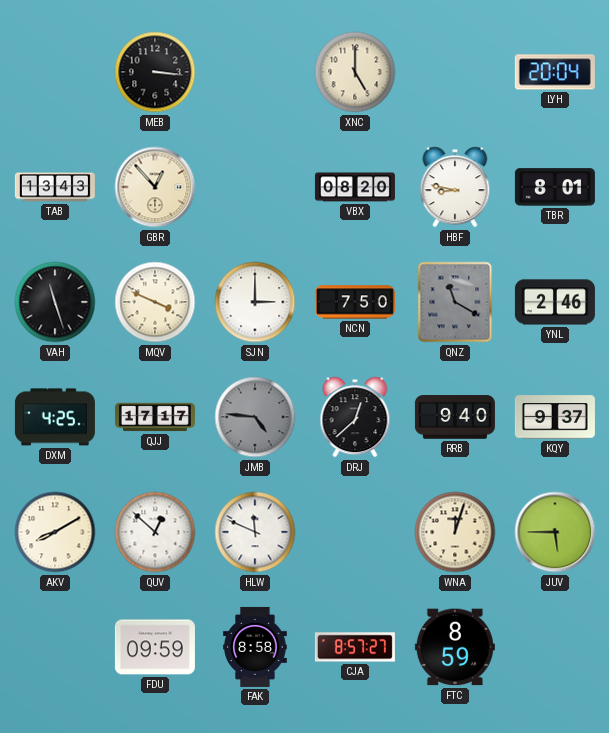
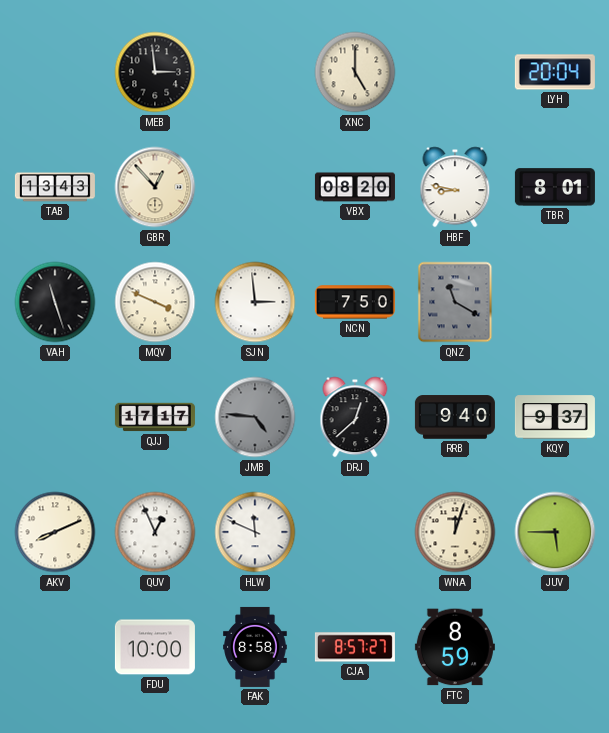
MEB: 3:16 -> 2:59 (155, 72)
SJN: 3:00 -> 2:59 (255, 302)
YNL: 2:46 -> none (555, 302)
DXM: 4:25 -> none (55, 417)
AKV: 8:10 -> 8:11 (55, 532)
QUV: 12:52 -> 12:56 (155, 532)
FDU: 09:59 -> 10:00 (155, 647)
